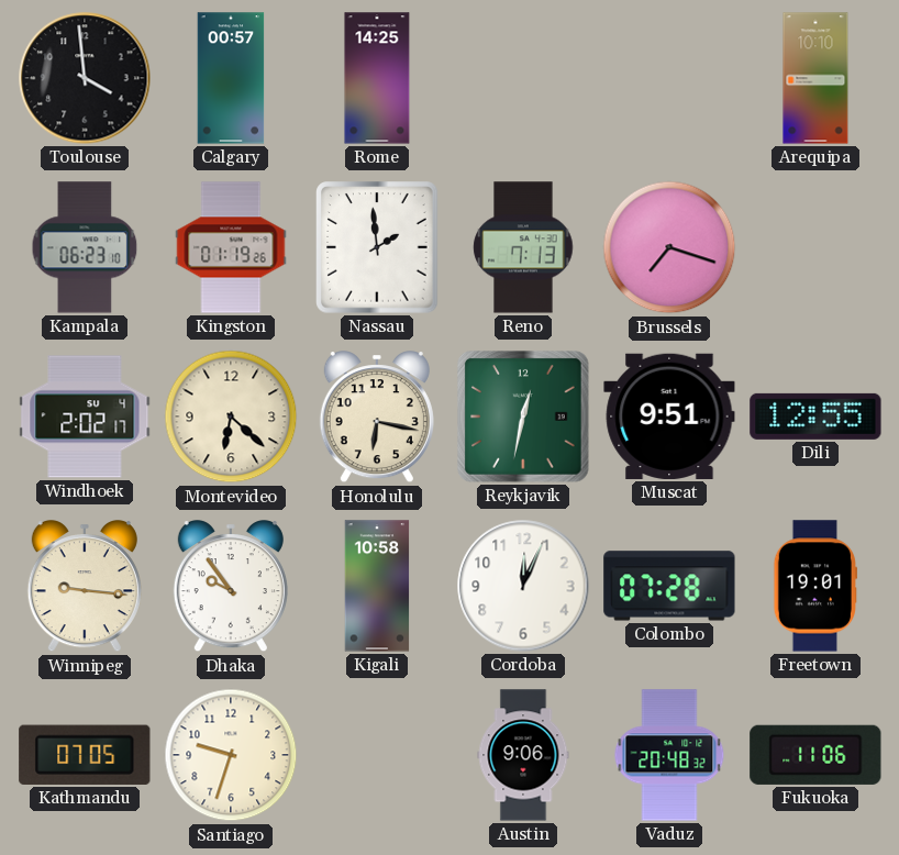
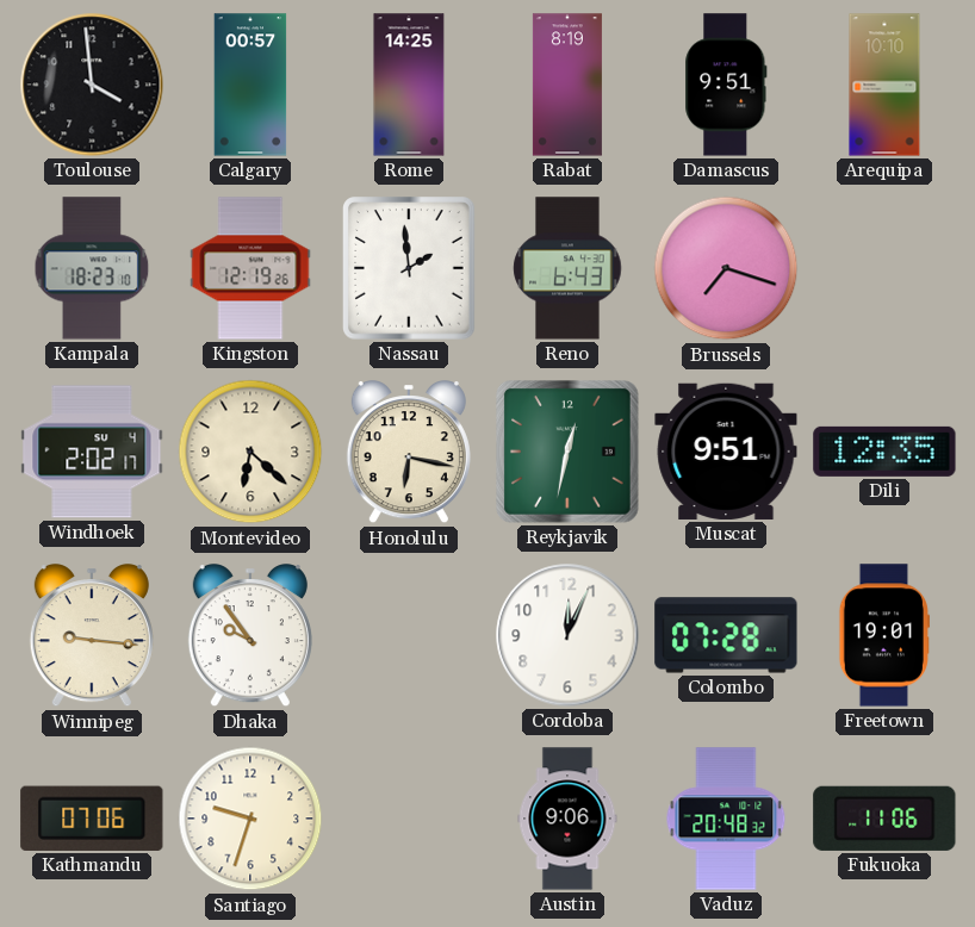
Rabat: none -> 8:19 (567, 85)
Damascus: none -> 9:51 (726, 85)
Kampala: 06:23 -> 18:23 (92, 268)
Kingston: 01:19 -> 12:19 (250, 268)
Reno: 7:13 -> 6:43 (567, 268)
Dili: 12:55 -> 12:35 (884, 452)
Kigali: 10:58 -> none (377, 586)
Kathmandu: 07:05 -> 07:06 (92, 819)
